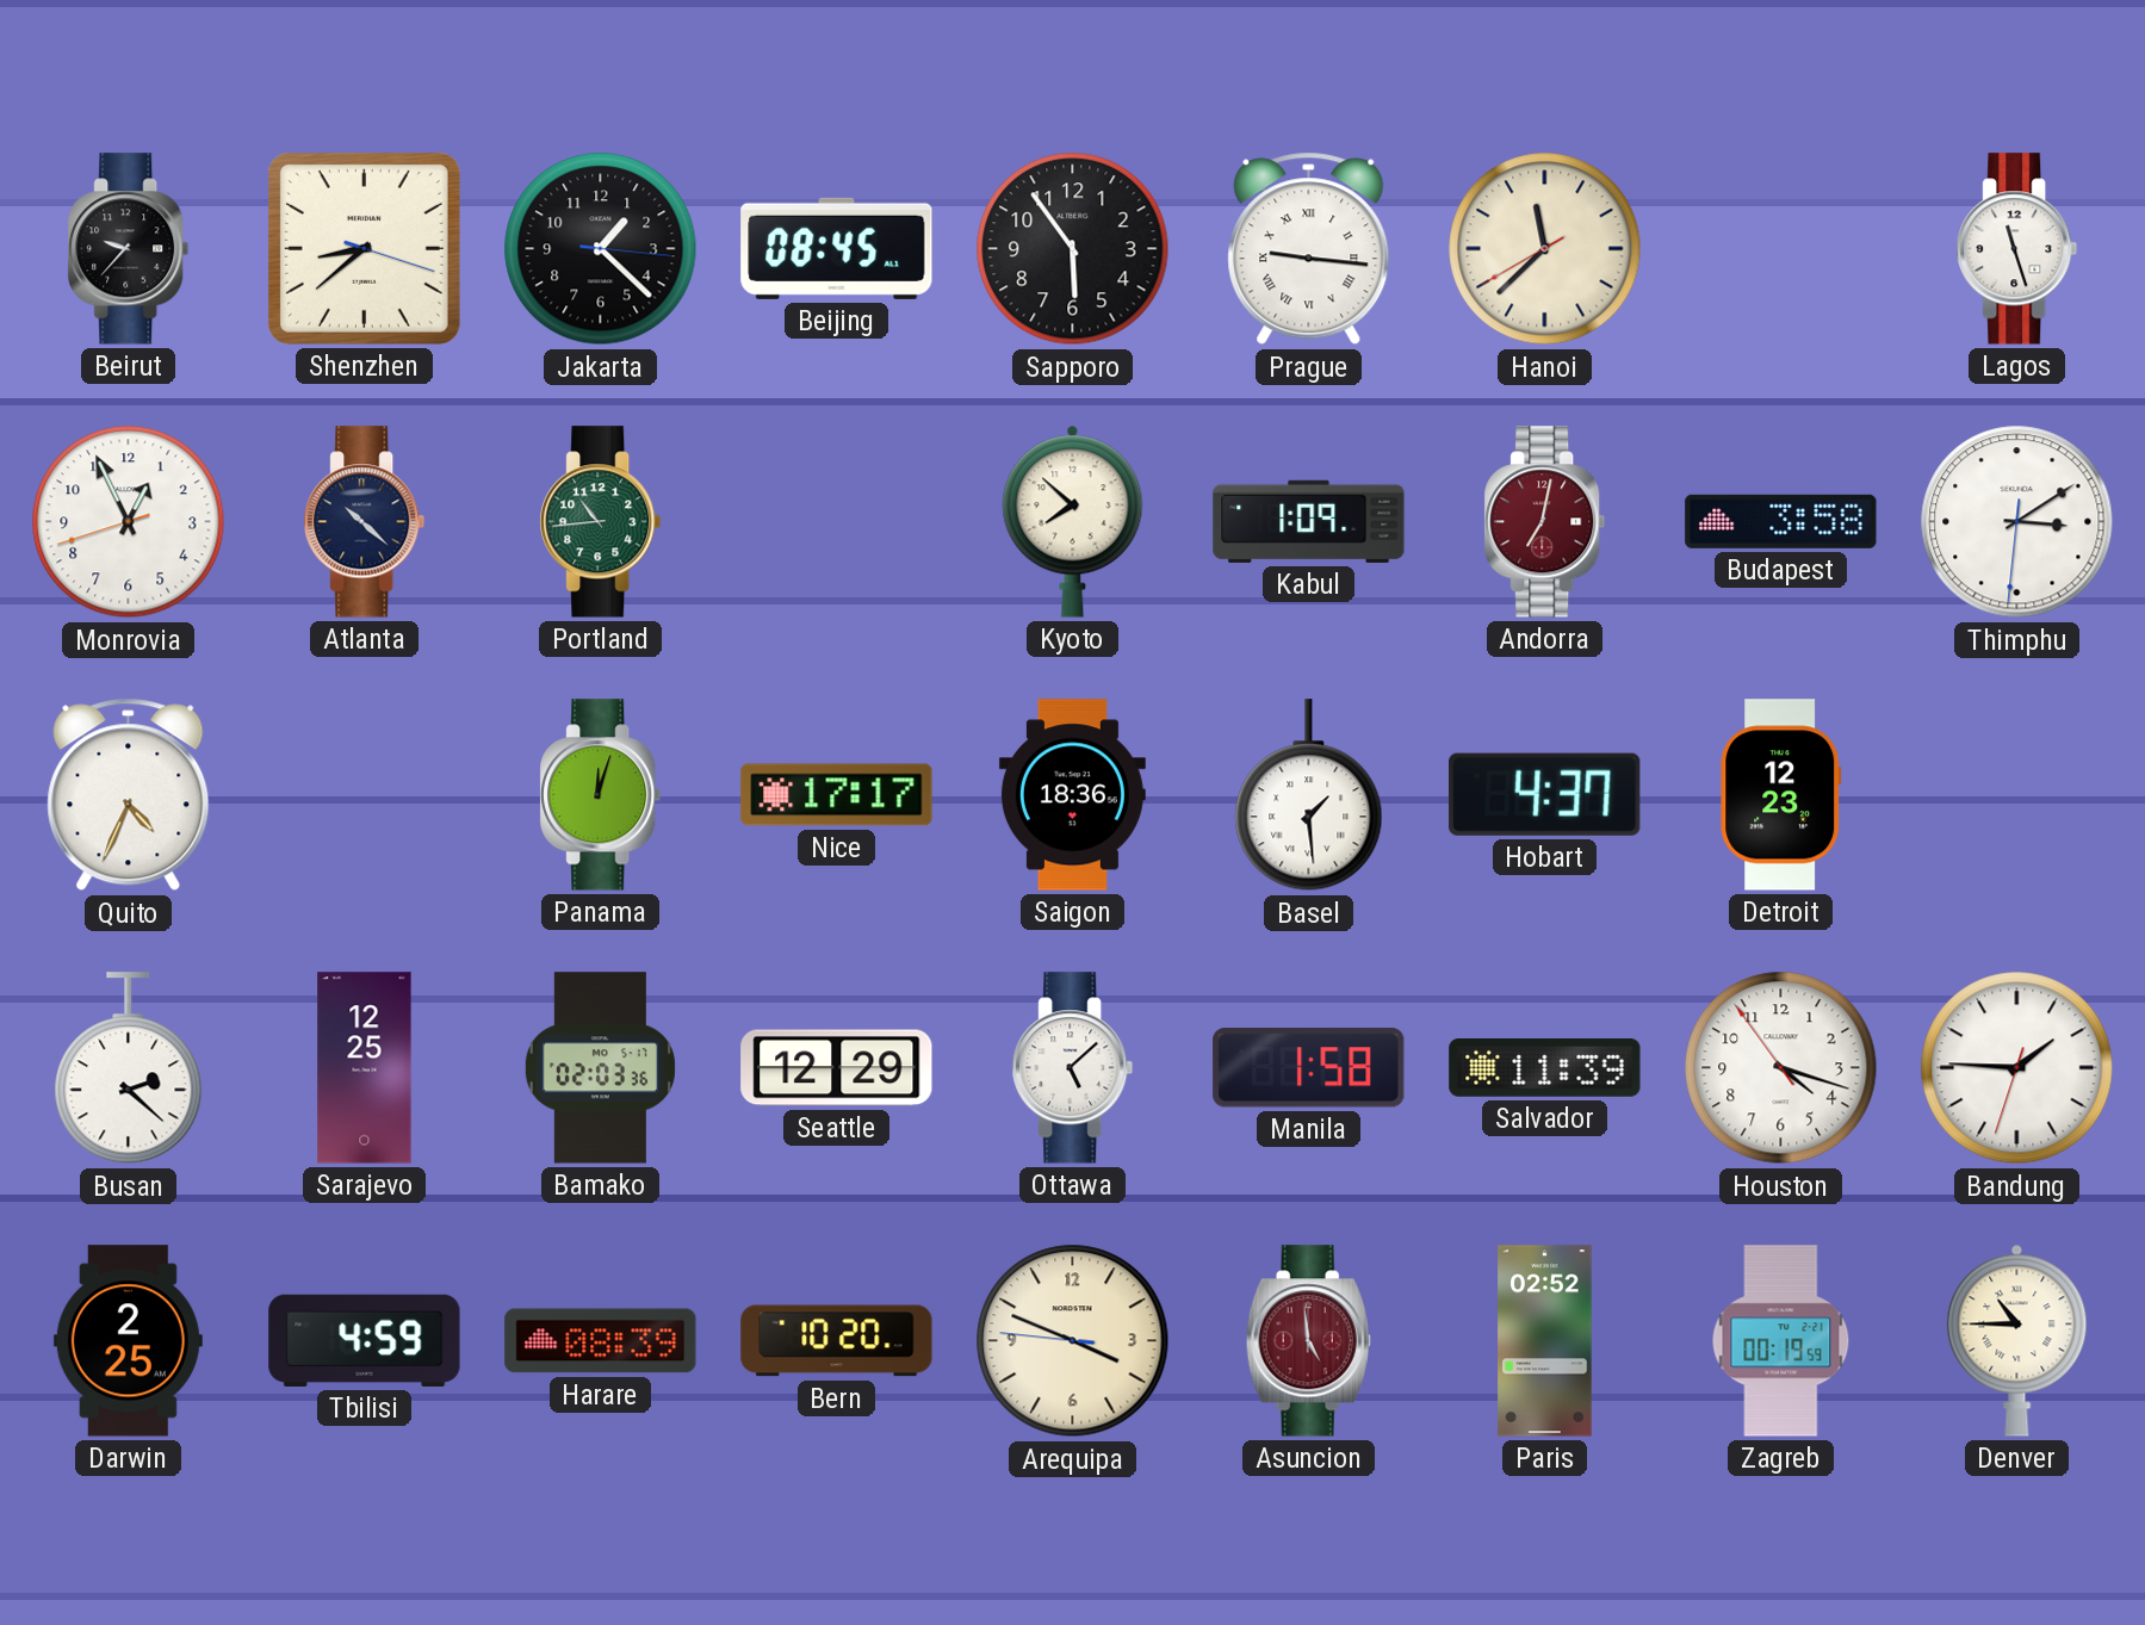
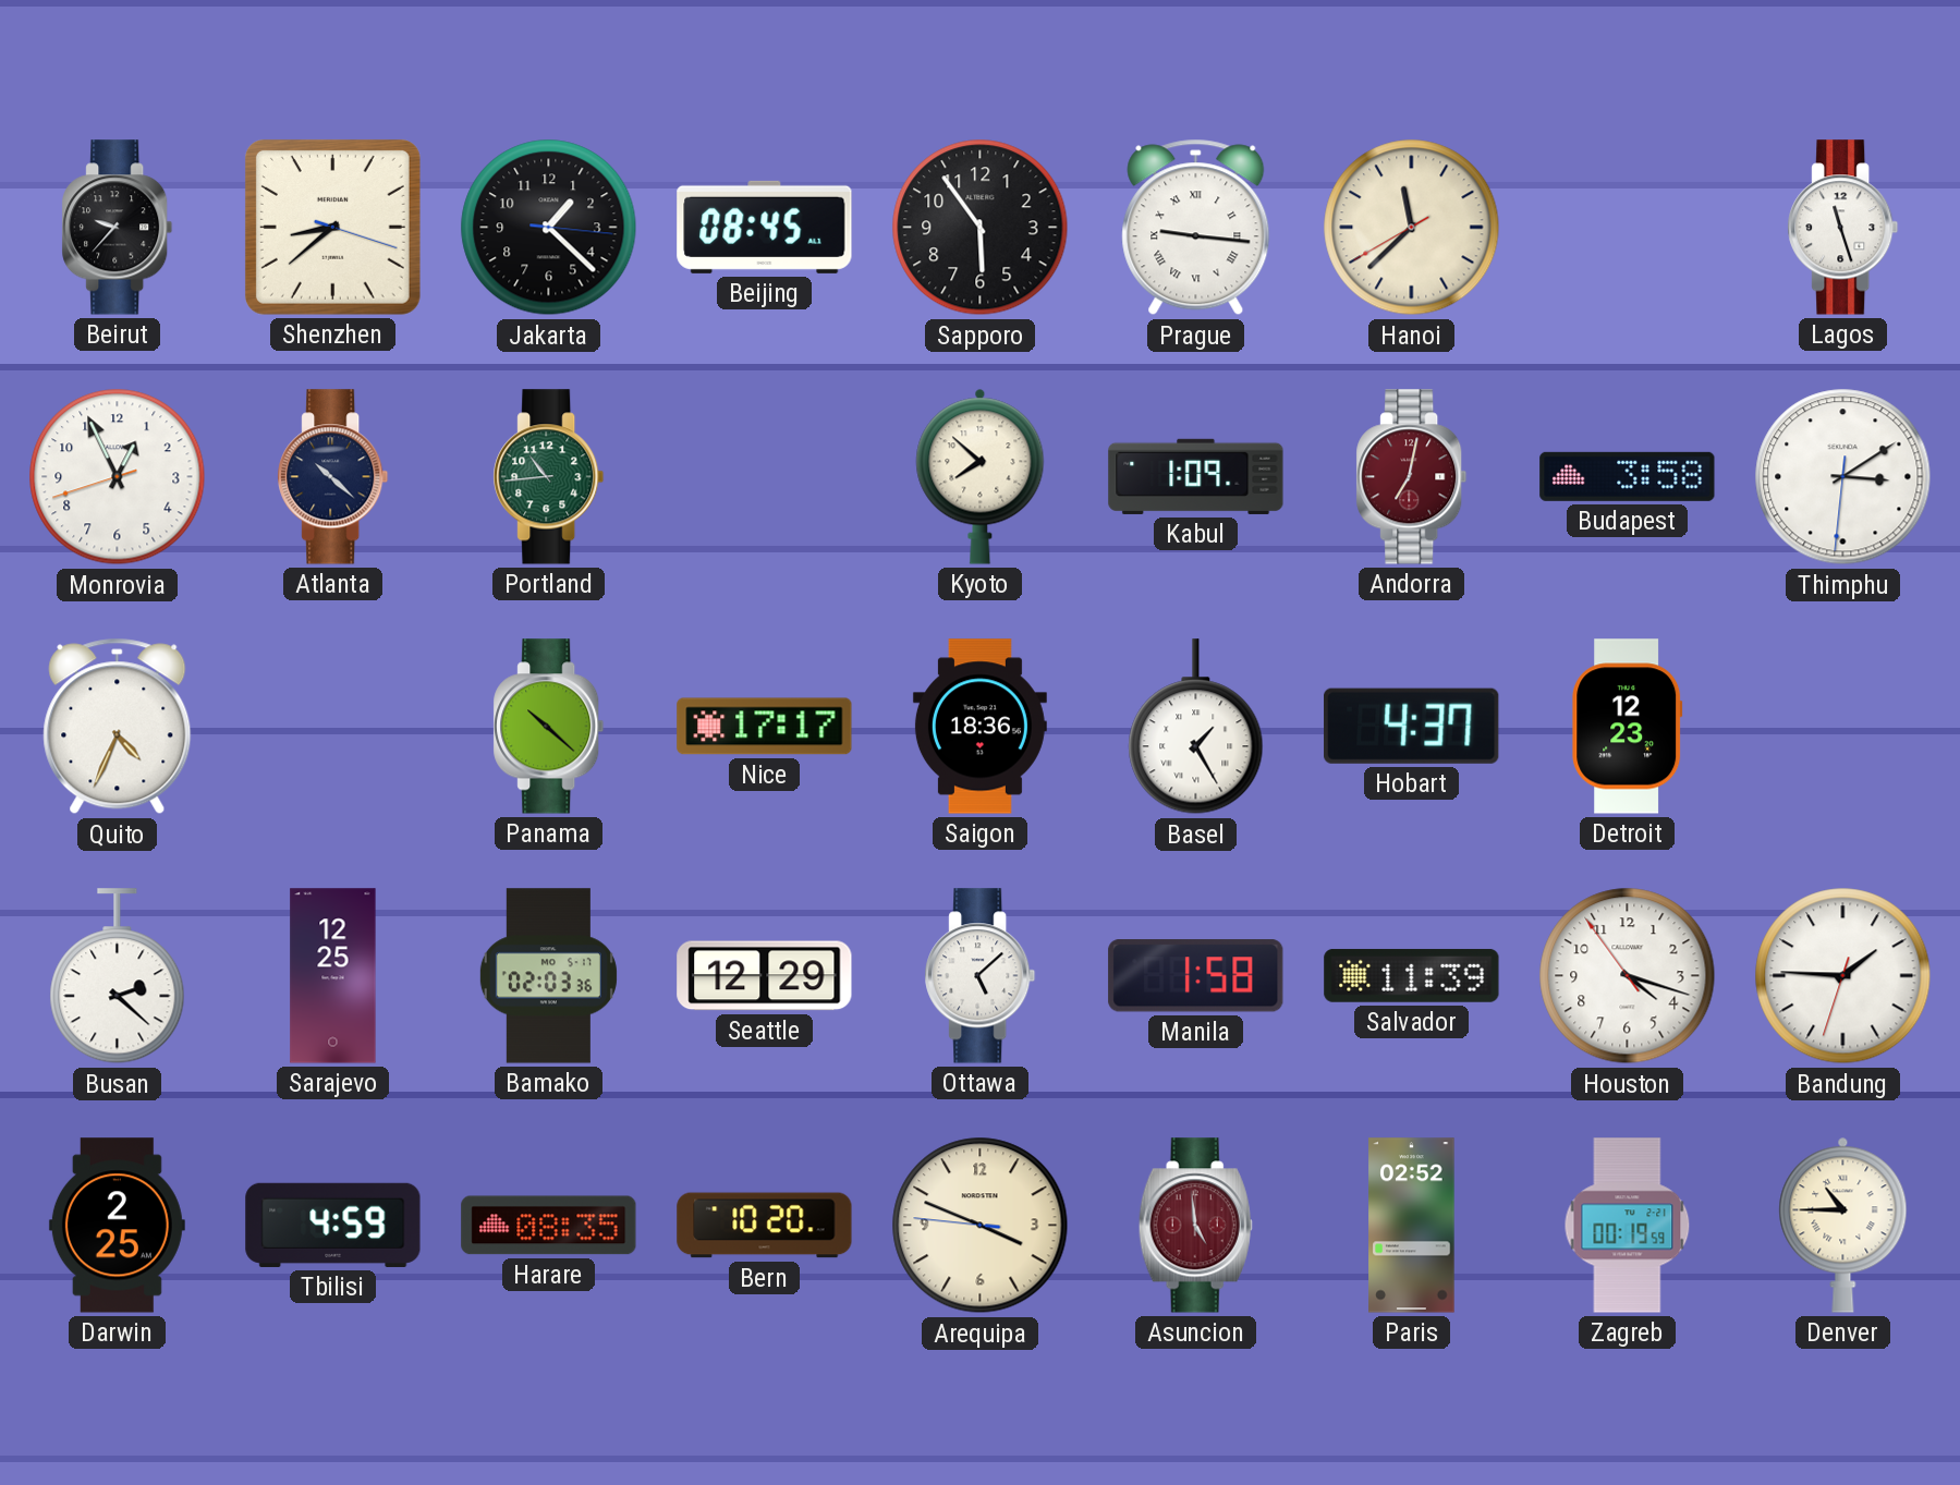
Panama: 12:03 -> 10:22 (549, 727)
Basel: 1:29 -> 1:25 (1196, 727)
Harare: 08:39 -> 08:35 (549, 1226)
